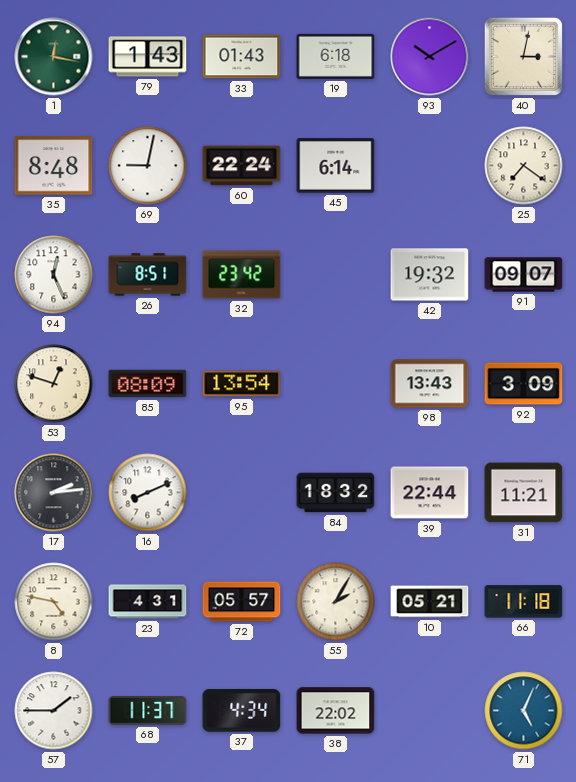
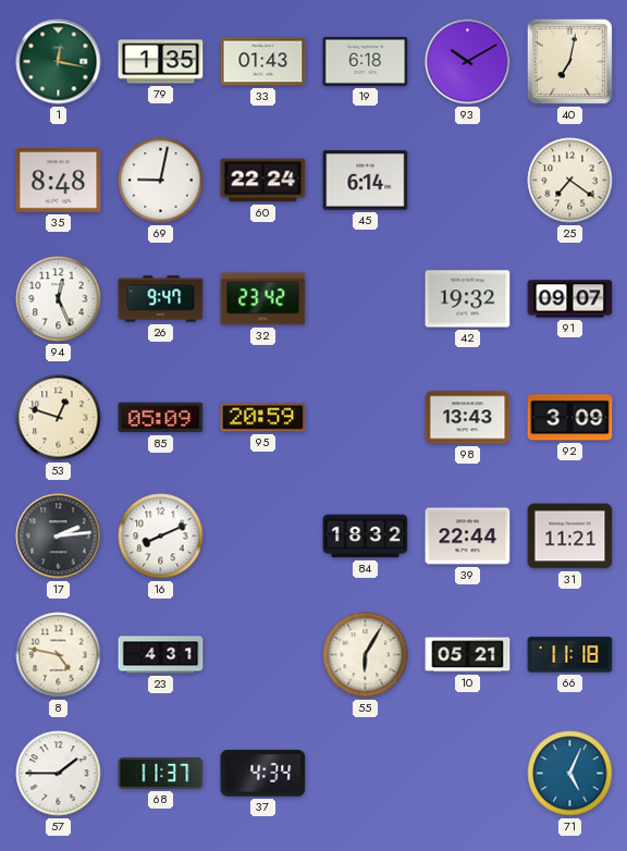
79: 1:43 -> 1:35 (161, 62)
40: 3:02 -> 7:02 (569, 61)
26: 8:51 -> 9:47 (161, 299)
85: 08:09 -> 05:09 (161, 418)
95: 13:54 -> 20:59 (263, 418)
72: 05:57 -> none (242, 602)
55: 2:05 -> 6:05 (366, 655)
38: 22:02 -> none (336, 711)
